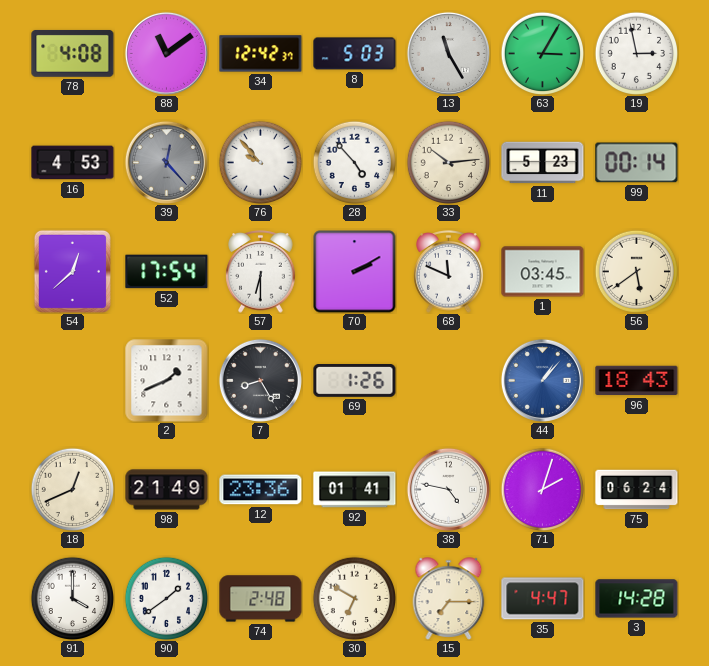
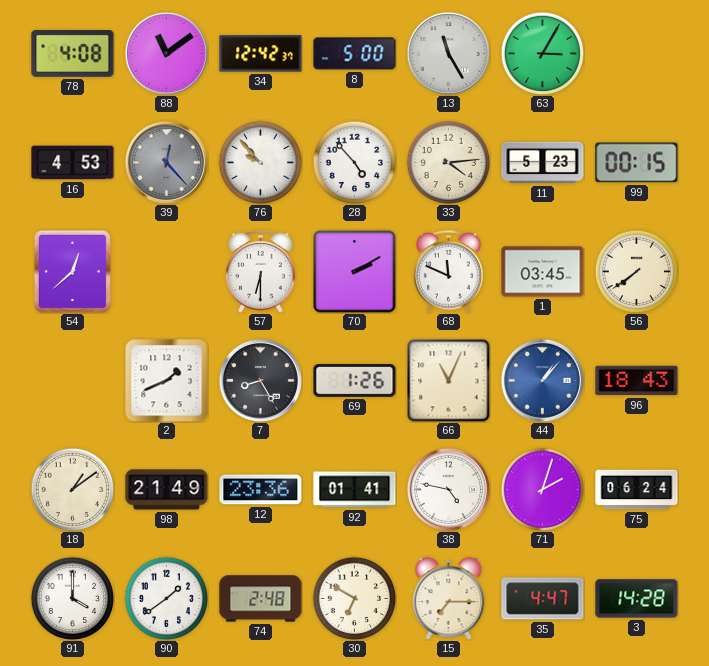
8: 5:03 -> 5:00 (355, 54)
19: 2:58 -> none (636, 53)
33: 10:14 -> 4:14 (448, 162)
99: 00:14 -> 00:15 (637, 163)
52: 17:54 -> none (167, 272)
56: 5:39 -> 7:39 (636, 271)
66: none -> 11:04 (448, 380)
18: 12:41 -> 1:09 (72, 489)
